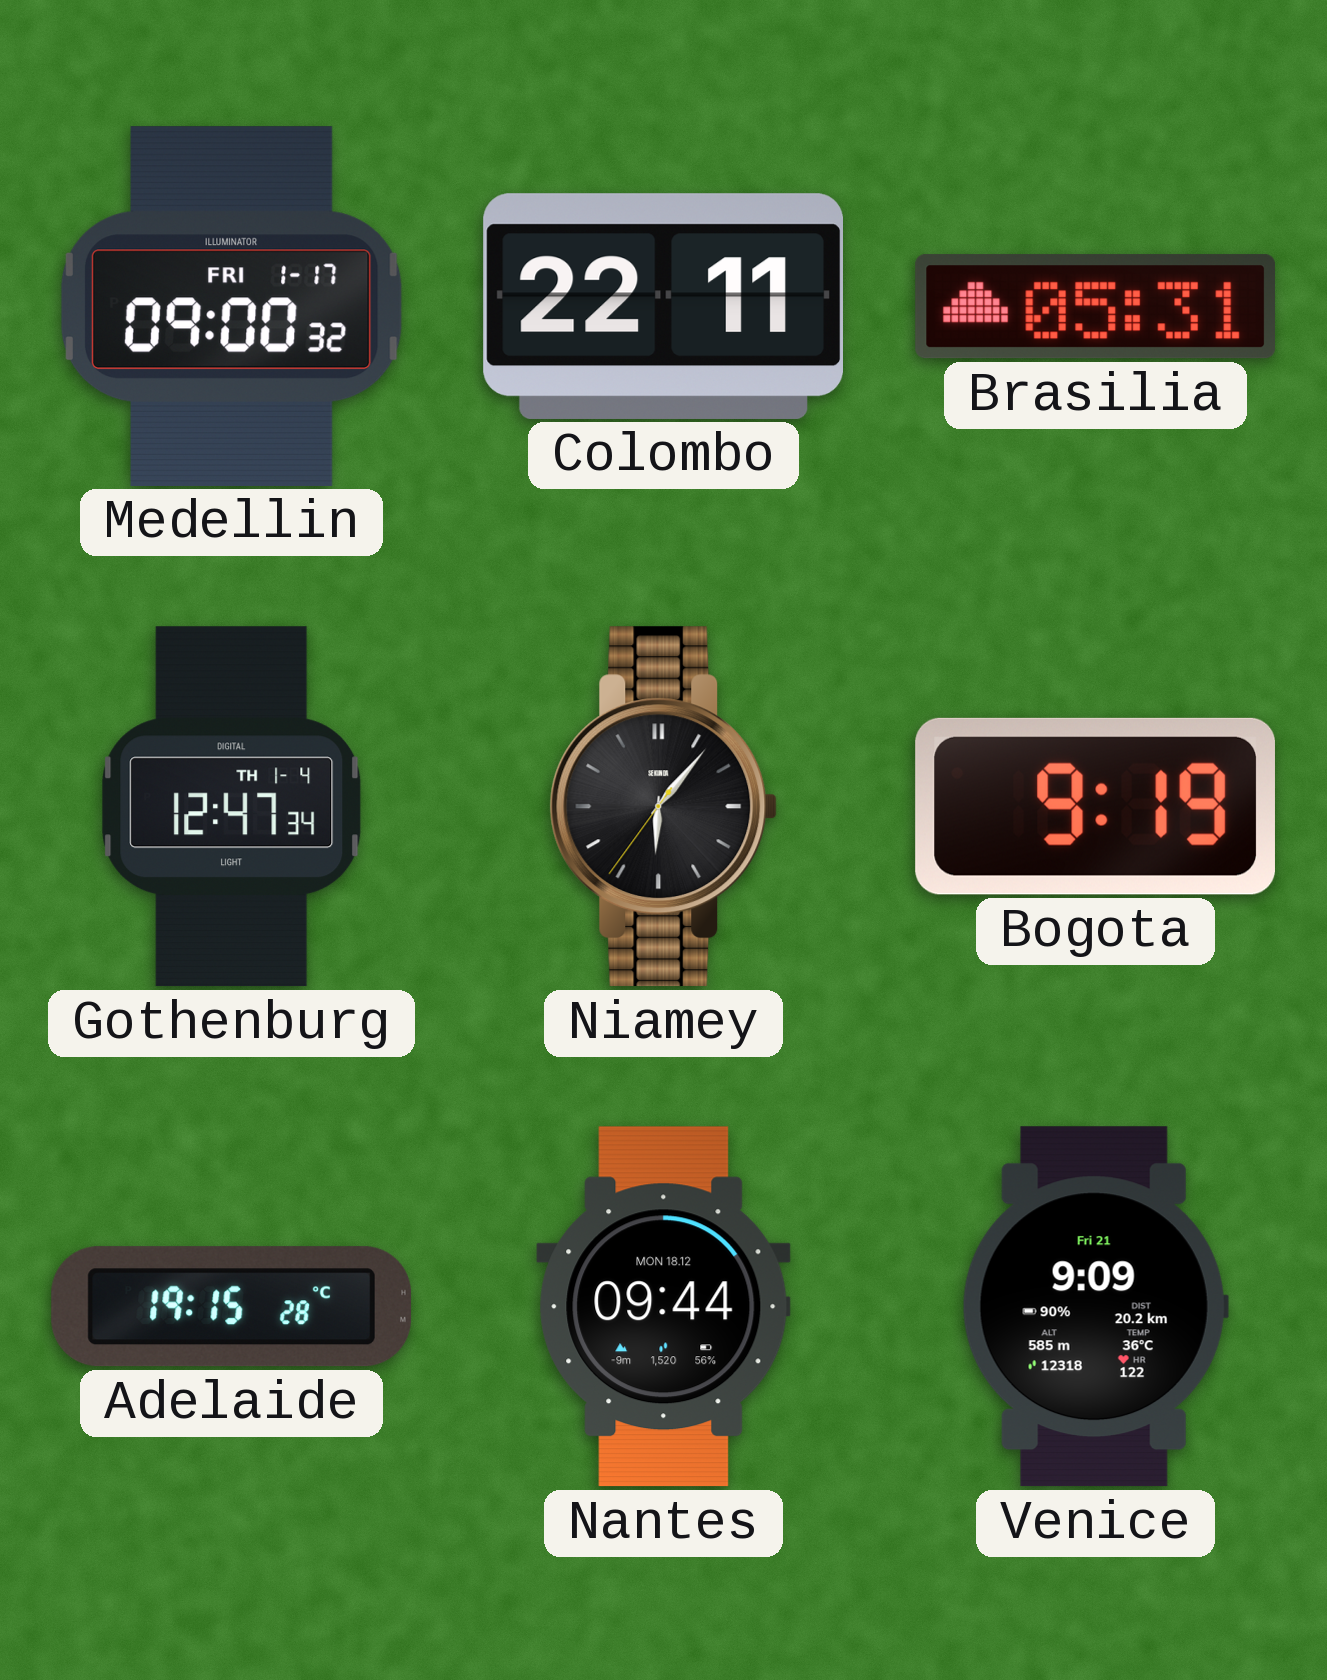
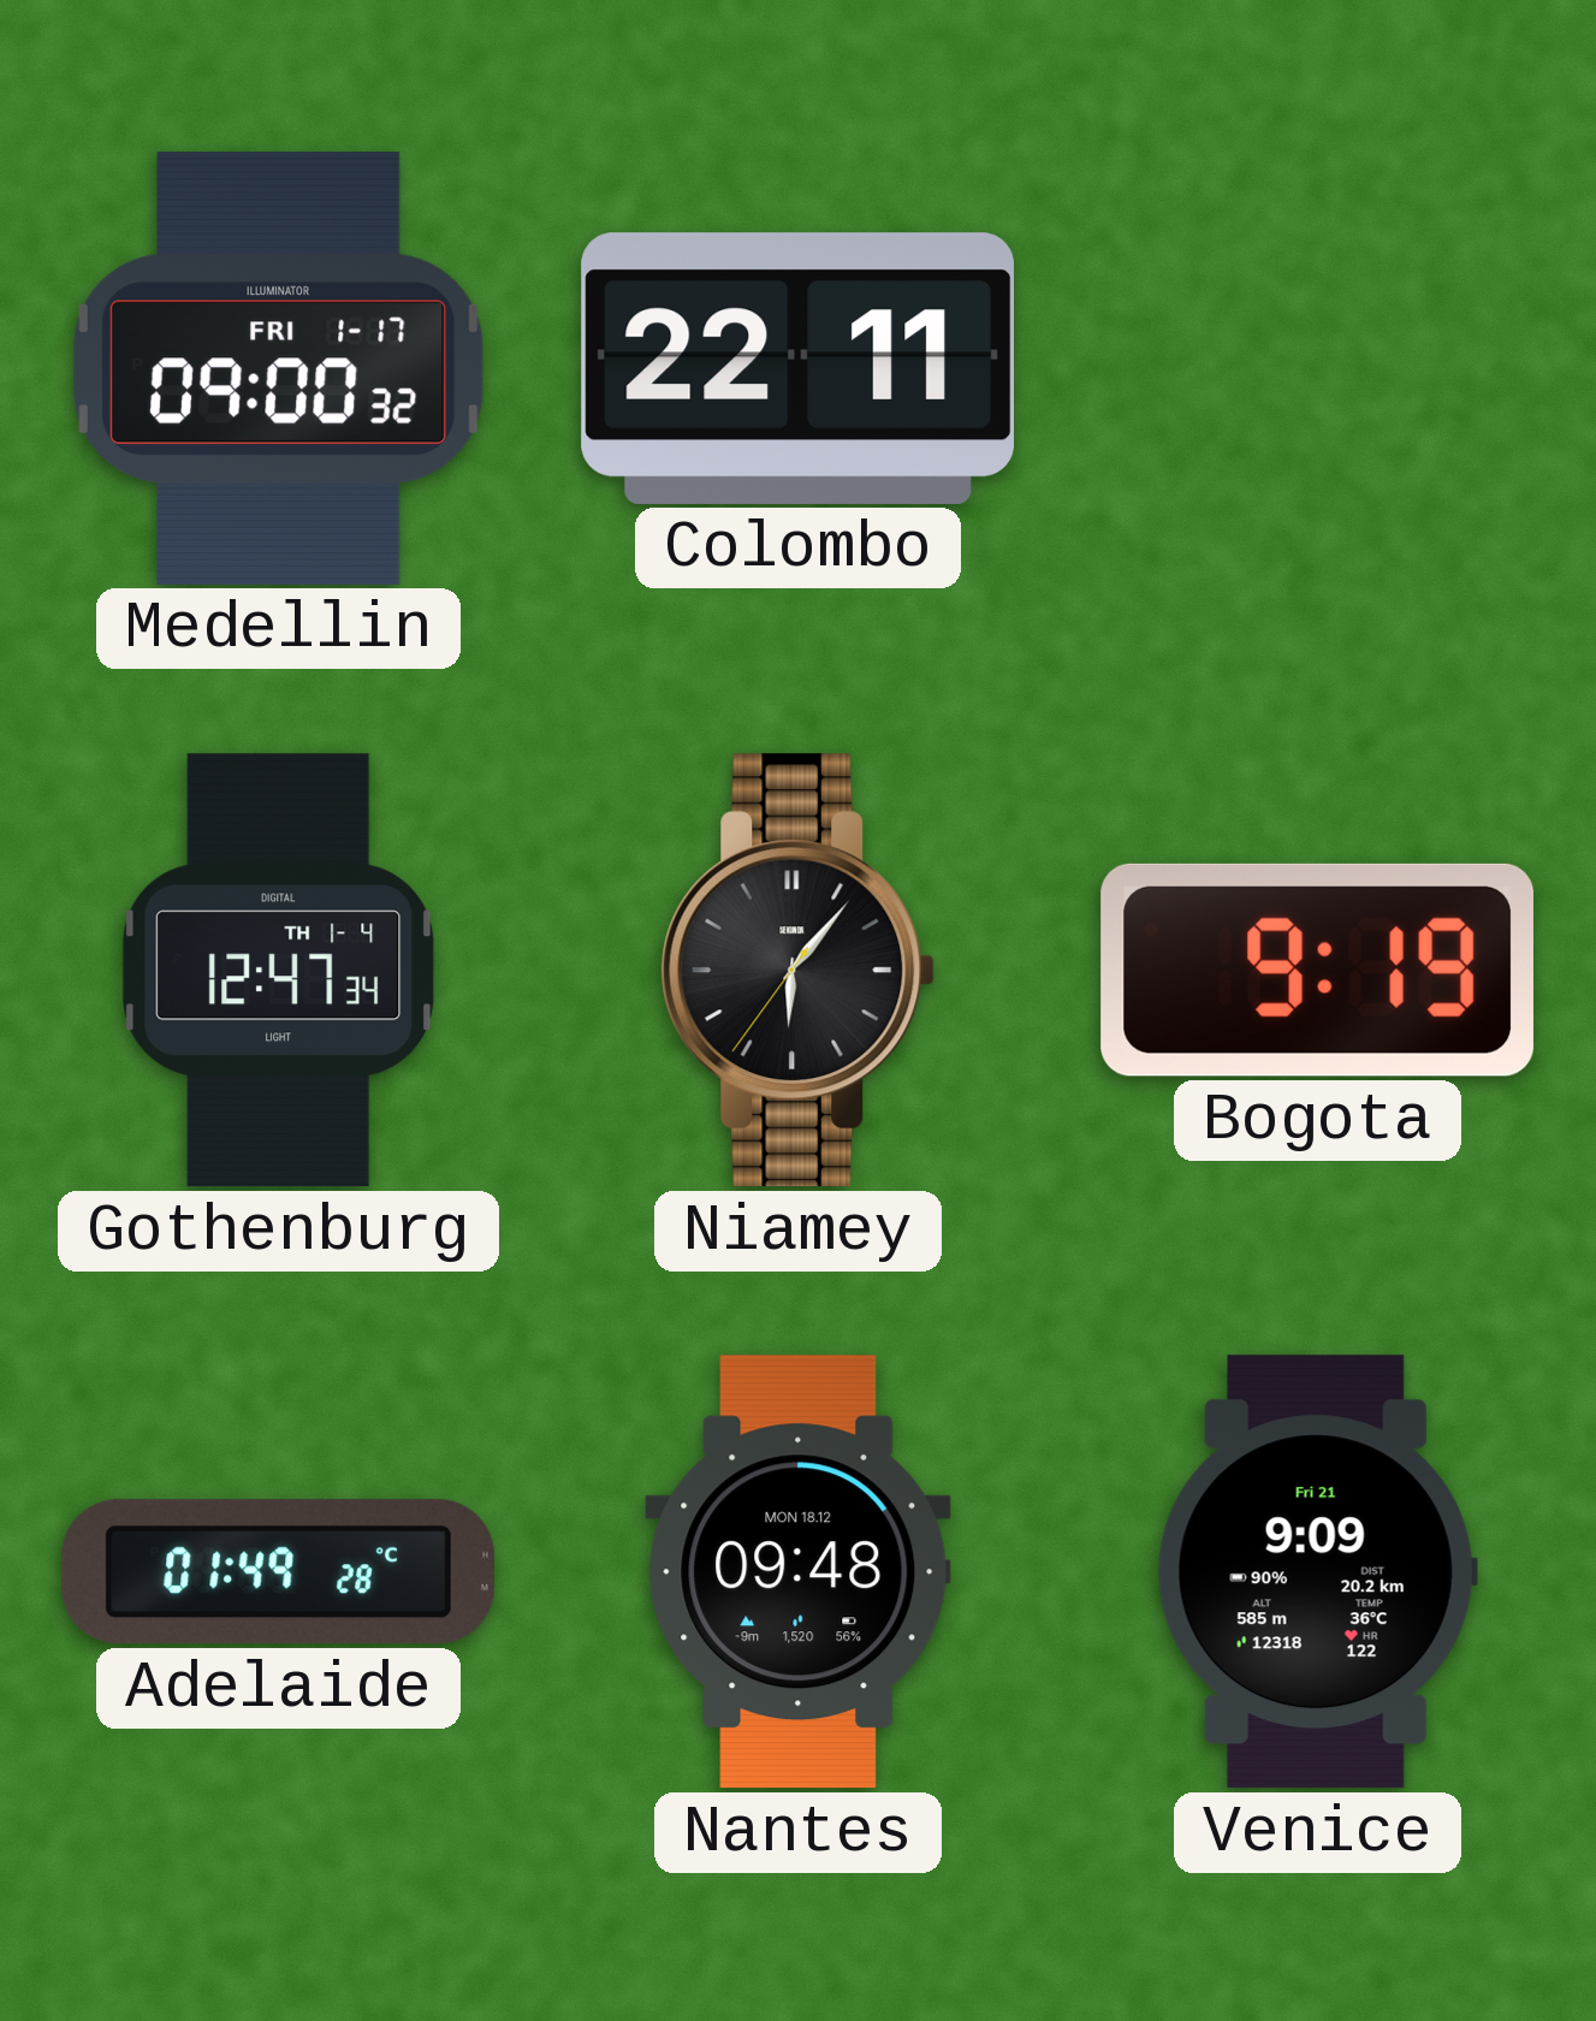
Brasilia: 05:31 -> none (1095, 307)
Adelaide: 19:15 -> 01:49 (279, 1572)
Nantes: 09:44 -> 09:48 (799, 1572)
